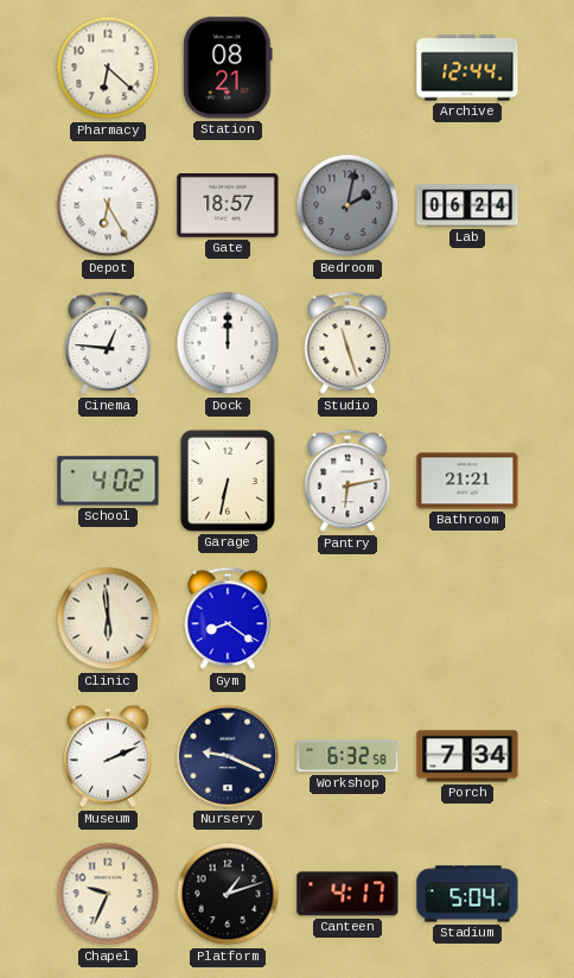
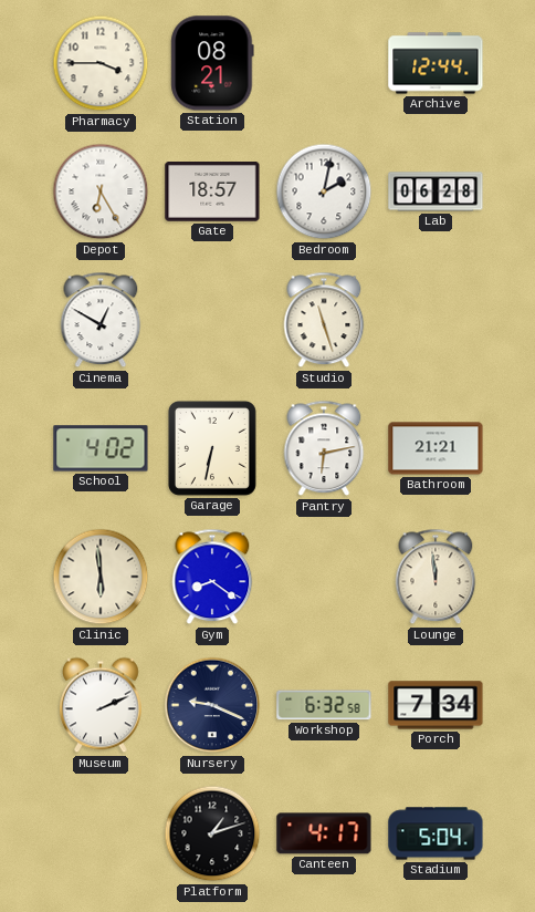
Pharmacy: 6:22 -> 3:45 (101, 63)
Bedroom dial: grey -> white (324, 191)
Lab: 06:24 -> 06:28 (436, 191)
Cinema: 12:46 -> 12:50 (101, 320)
Dock: 12:00 -> none (228, 343)
Lounge: none -> 11:59 (436, 577)
Chapel: 9:34 -> none (108, 894)
